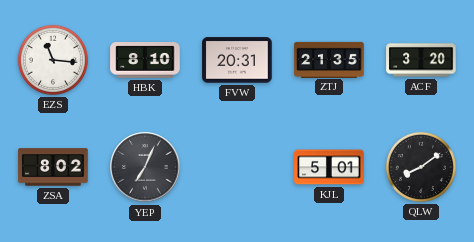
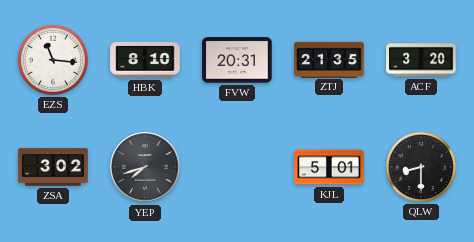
ZSA: 8:02 -> 3:02 (53, 167)
YEP: 7:04 -> 7:42 (145, 167)
QLW: 8:09 -> 8:30 (421, 167)
